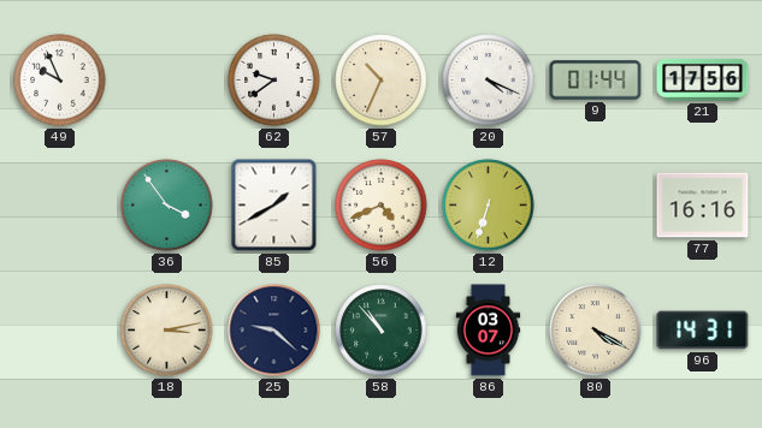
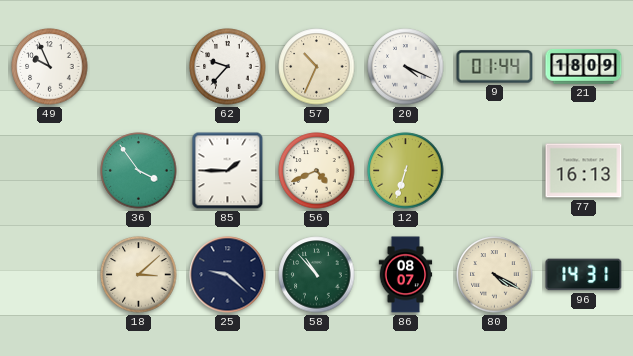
62: 9:39 -> 9:37 (228, 67)
21: 17:56 -> 18:09 (584, 67)
85: 1:40 -> 1:45 (228, 171)
77: 16:16 -> 16:13 (584, 171)
18: 3:13 -> 3:08 (139, 275)
86: 03:07 -> 08:07 (406, 275)
